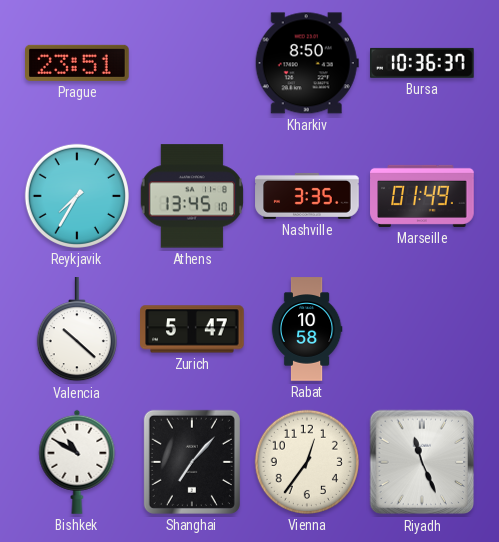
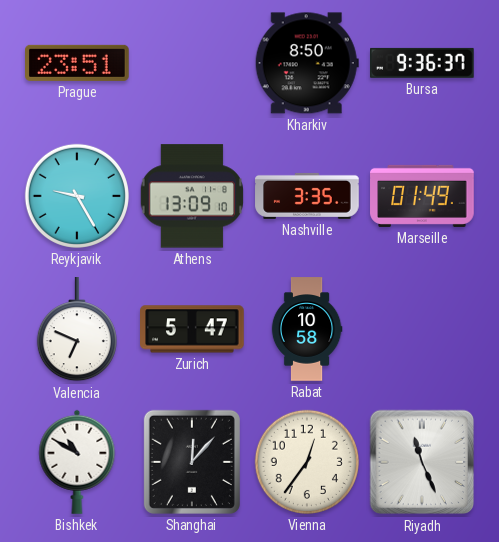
Bursa: 10:36 -> 9:36 (423, 63)
Reykjavik: 7:35 -> 9:25 (77, 196)
Athens: 13:45 -> 13:09 (191, 196)
Valencia: 10:22 -> 6:49 (77, 330)
Shanghai: 7:07 -> 12:07 (192, 462)
